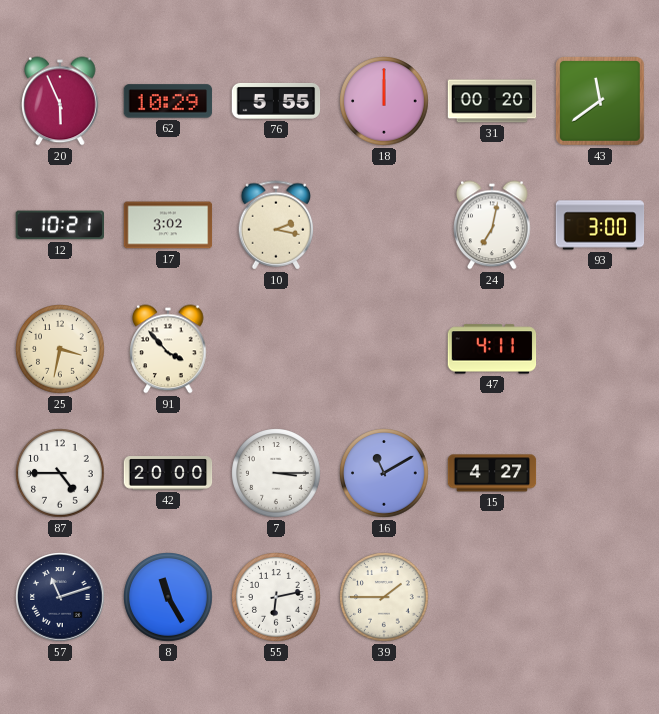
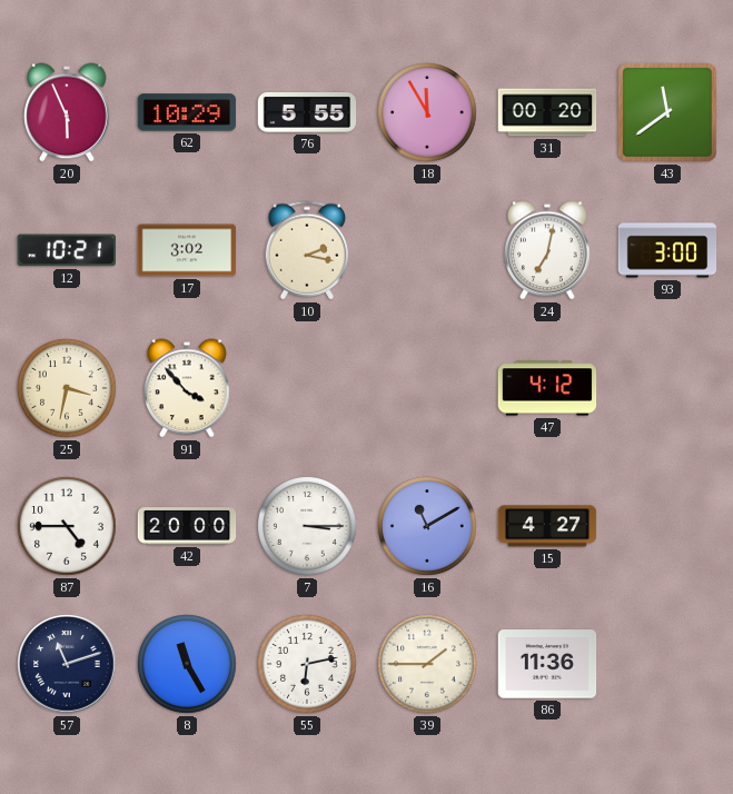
18: 12:00 -> 11:55 (427, 112)
47: 4:11 -> 4:12 (547, 388)
86: none -> 11:36 (547, 664)
